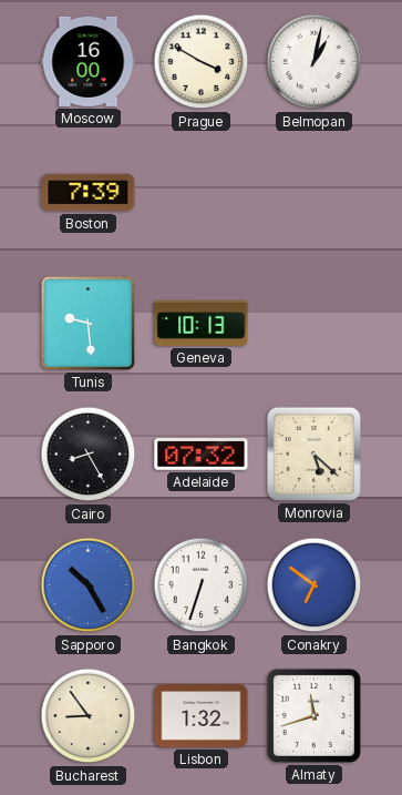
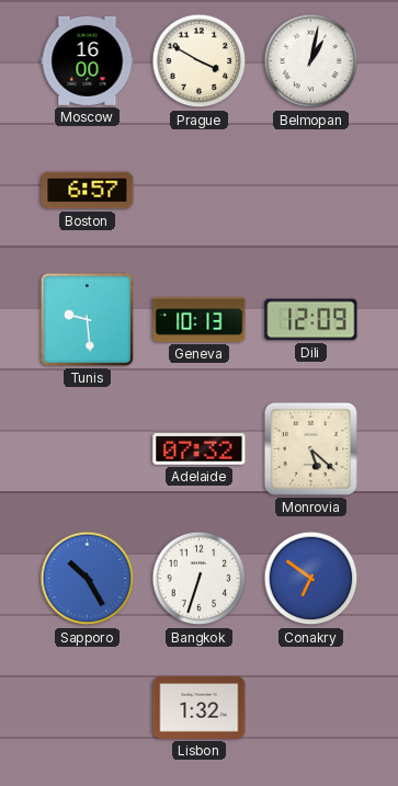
Boston: 7:39 -> 6:57 (88, 191)
Dili: none -> 12:09 (311, 320)
Cairo: 8:25 -> none (89, 455)
Bucharest: 8:54 -> none (89, 716)
Almaty: 11:42 -> none (313, 715)
